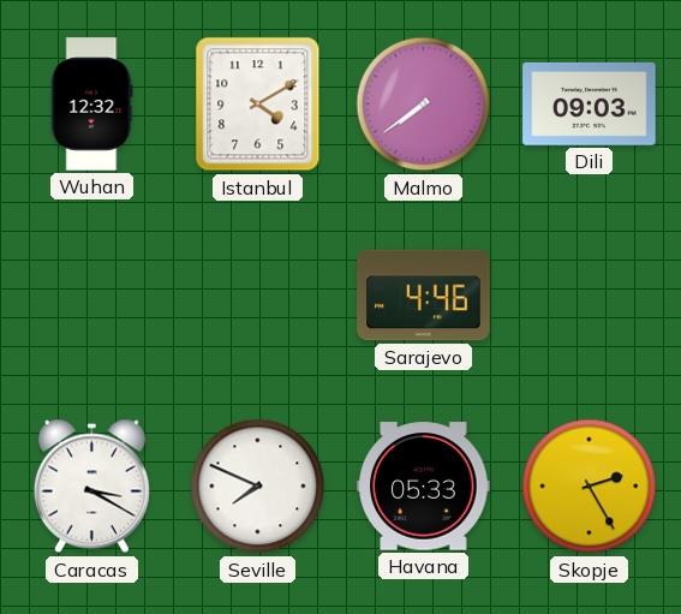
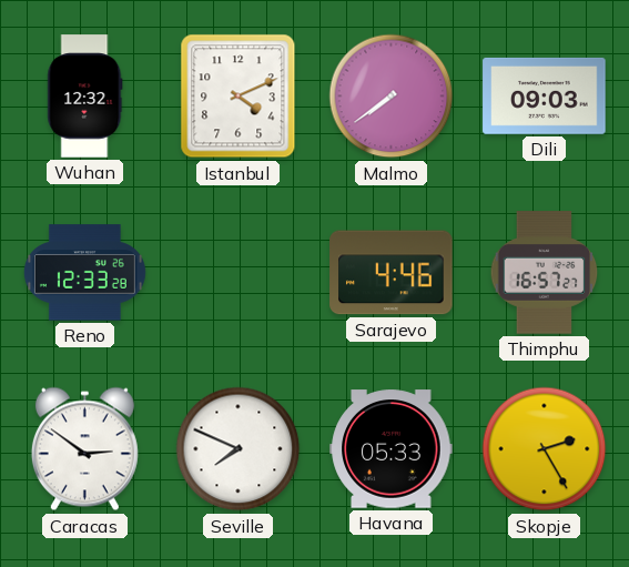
Istanbul: 4:10 -> 4:11 (239, 97)
Reno: none -> 12:33 (84, 273)
Thimphu: none -> 16:57 (545, 273)
Caracas: 3:20 -> 2:51 (84, 449)
